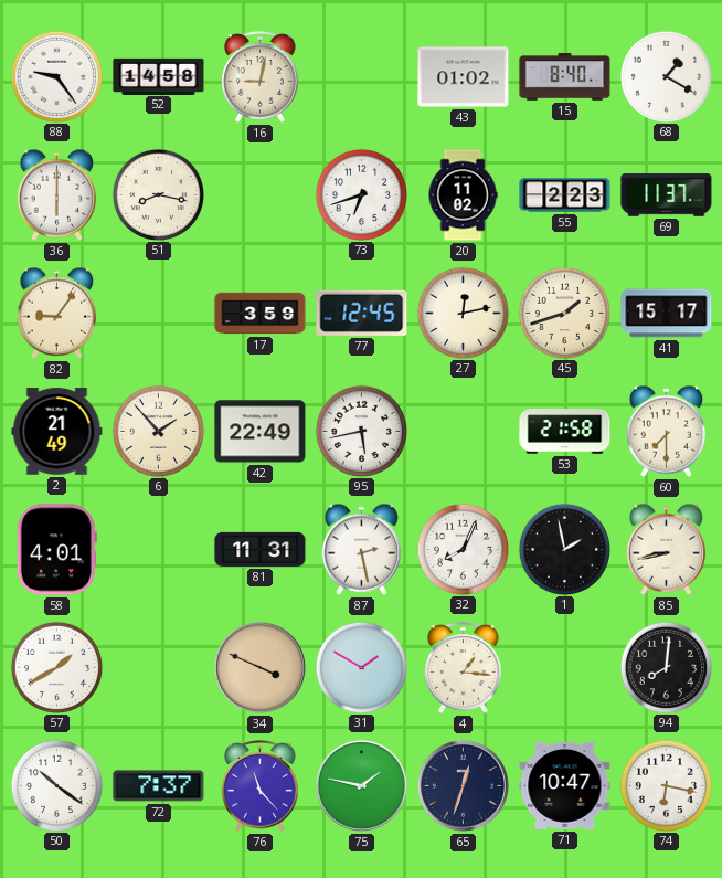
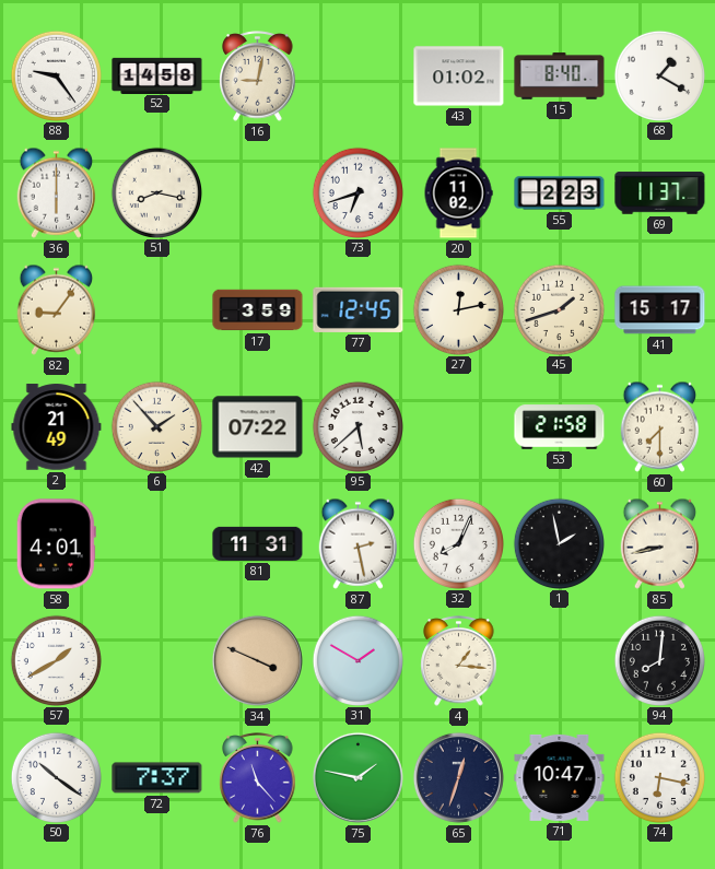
42: 22:49 -> 07:22 (258, 427)
95: 5:43 -> 5:38 (357, 426)
